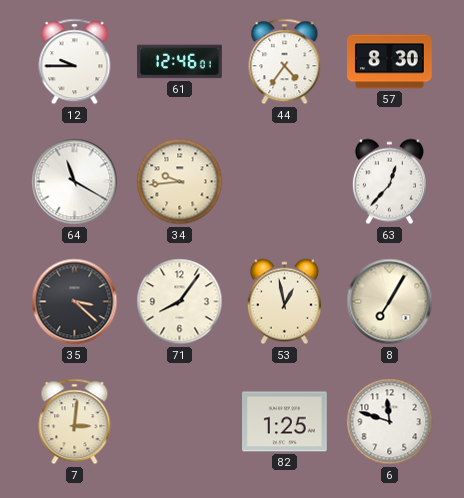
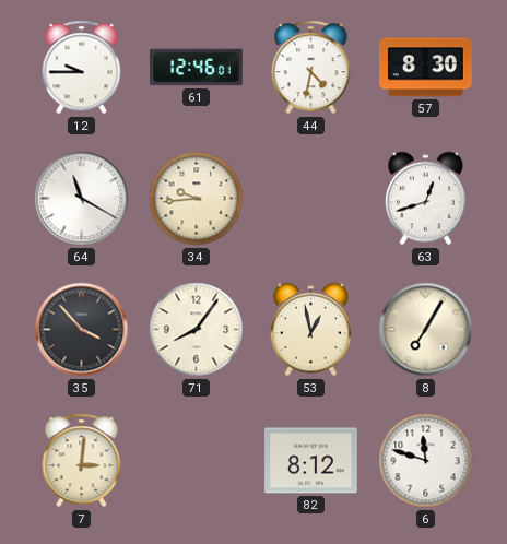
44: 4:36 -> 4:32 (311, 68)
63: 12:37 -> 12:42 (425, 199)
35: 3:22 -> 3:53 (82, 330)
82: 1:25 -> 8:12 (311, 461)
